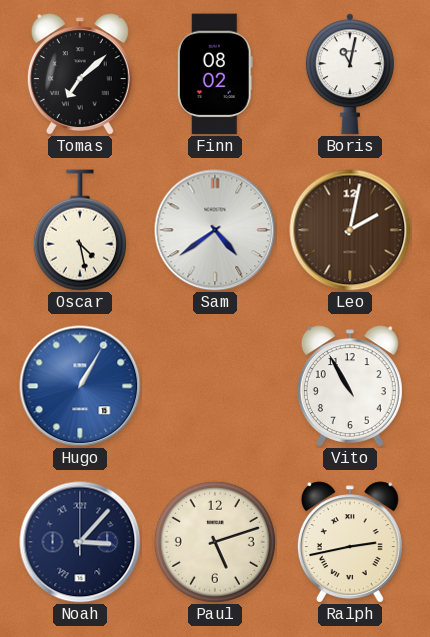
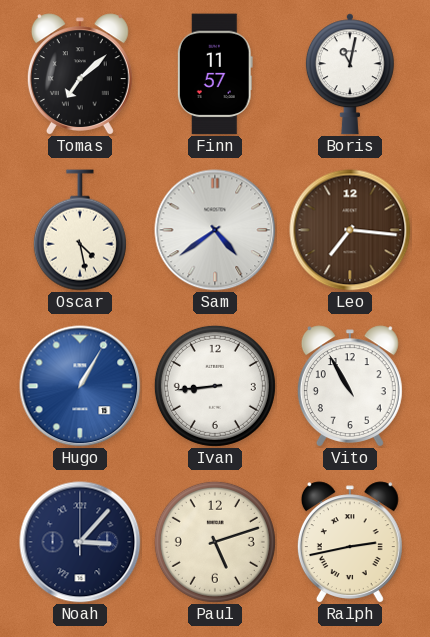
Finn: 08:02 -> 11:57 (215, 74)
Leo: 2:02 -> 7:16 (350, 230)
Ivan: none -> 8:44 (215, 386)
